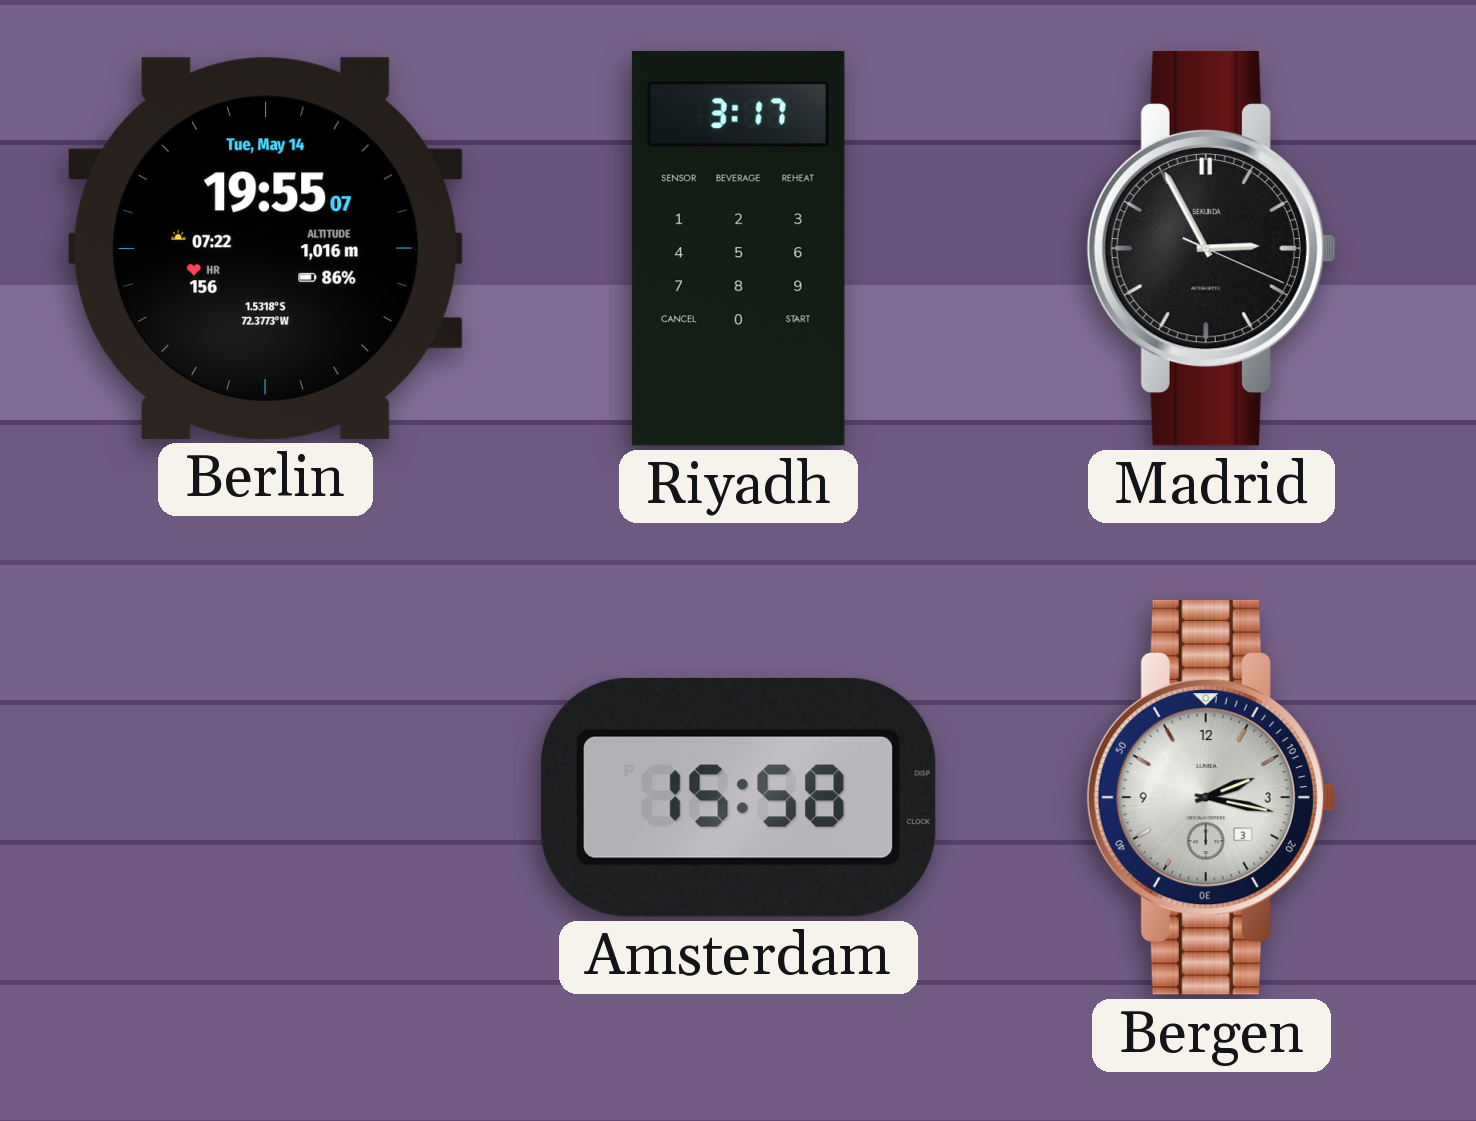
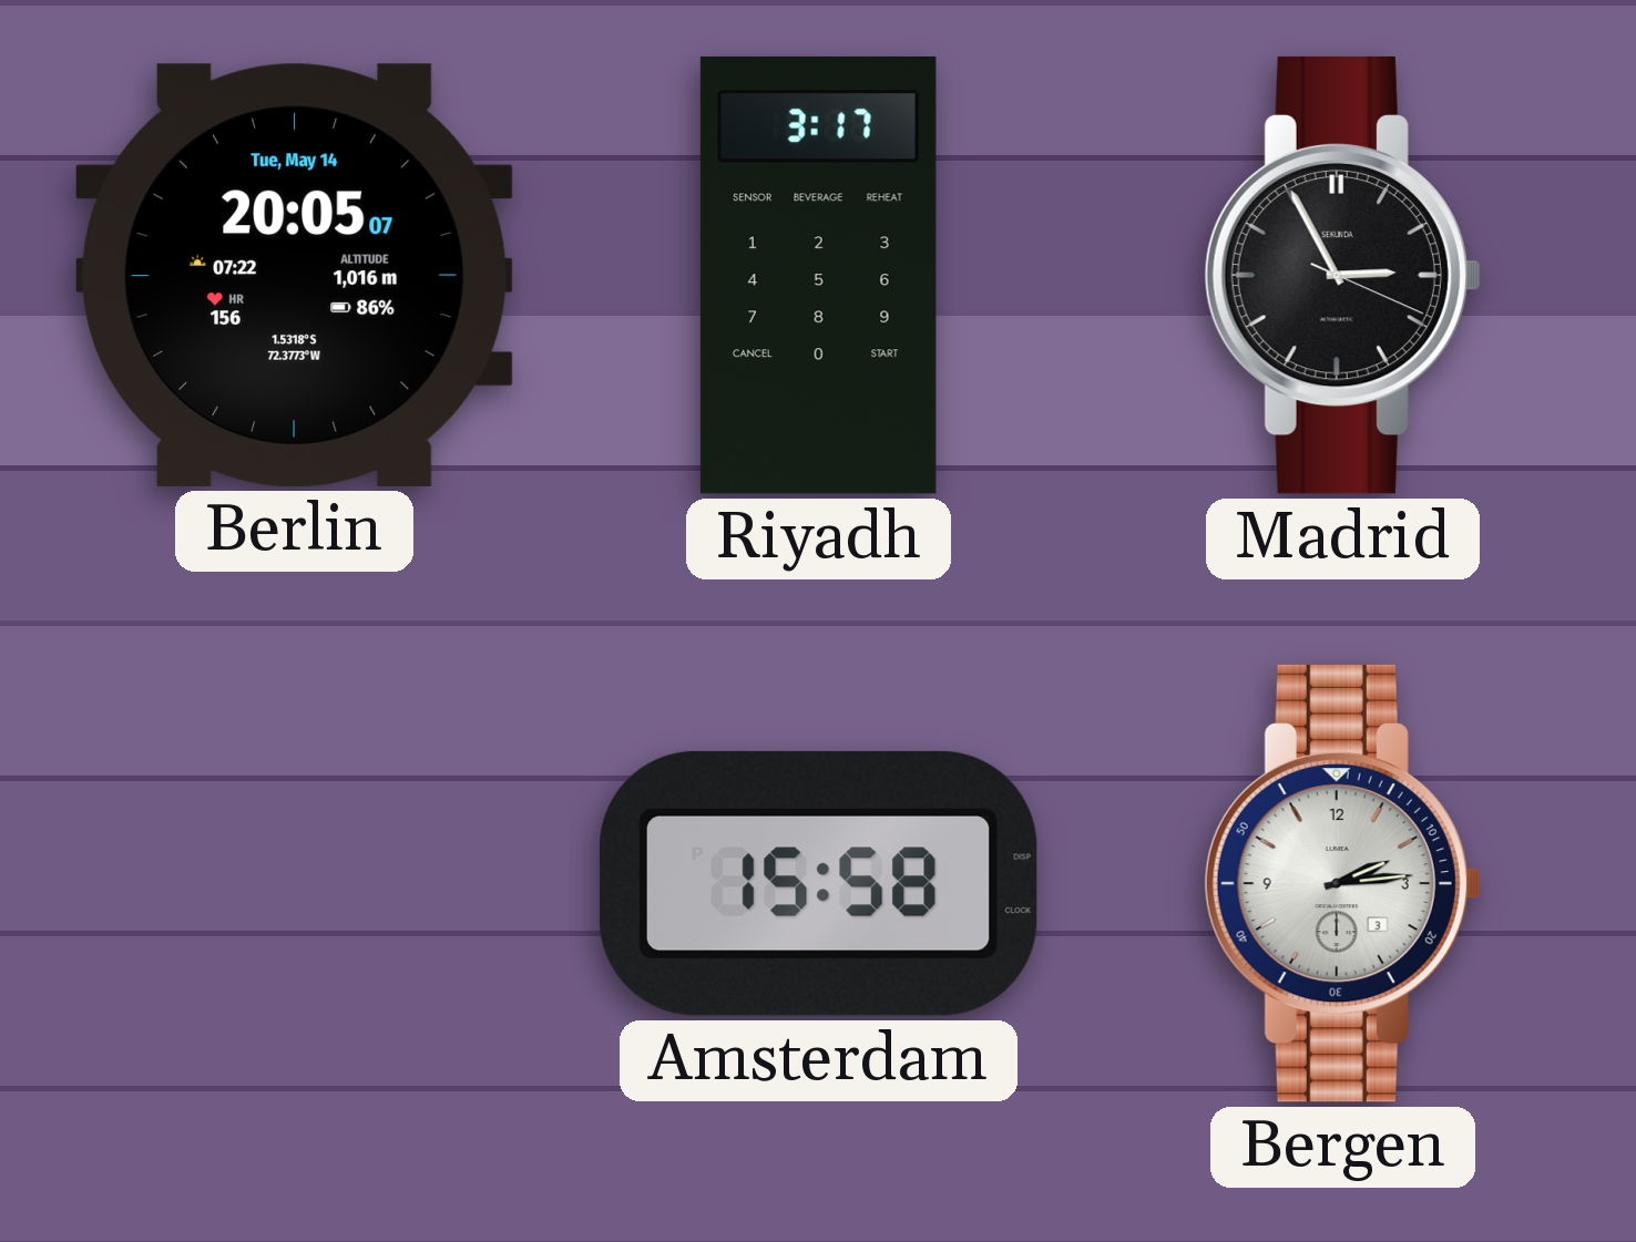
Berlin: 19:55 -> 20:05 (294, 275)
Bergen: 2:17 -> 2:14 (1342, 883)
